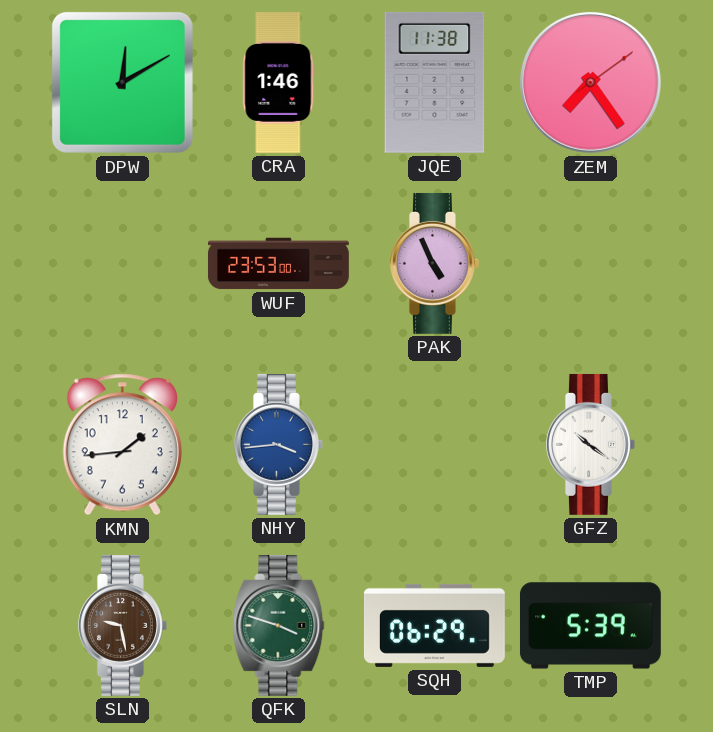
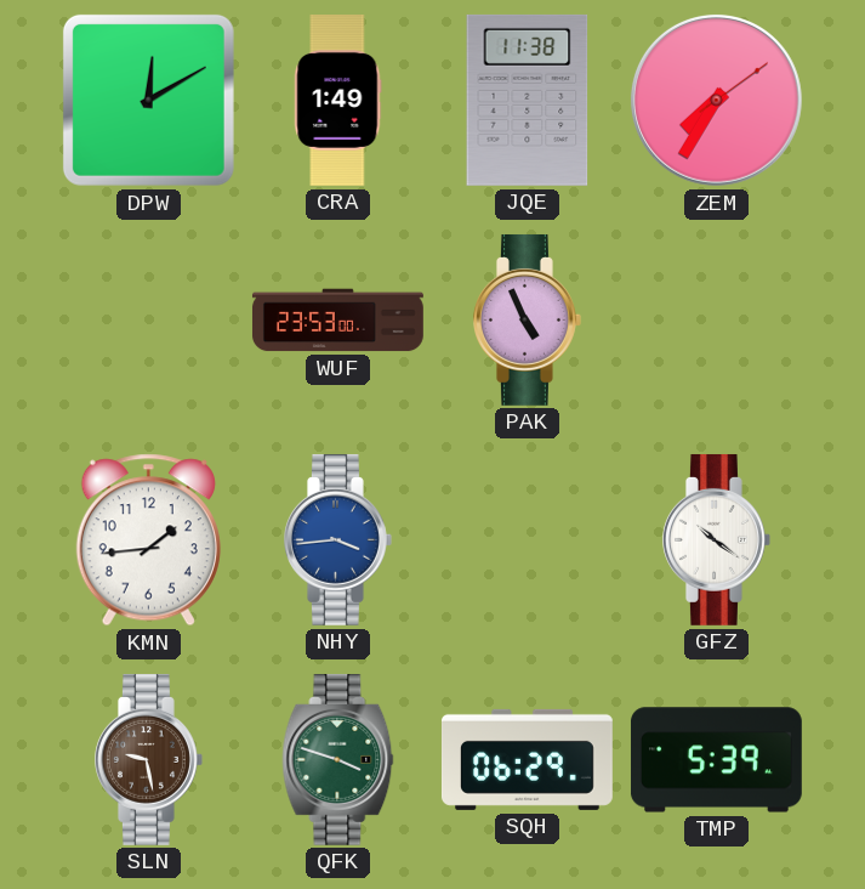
CRA: 1:46 -> 1:49 (338, 101)
ZEM: 7:24 -> 7:35 (716, 100)
